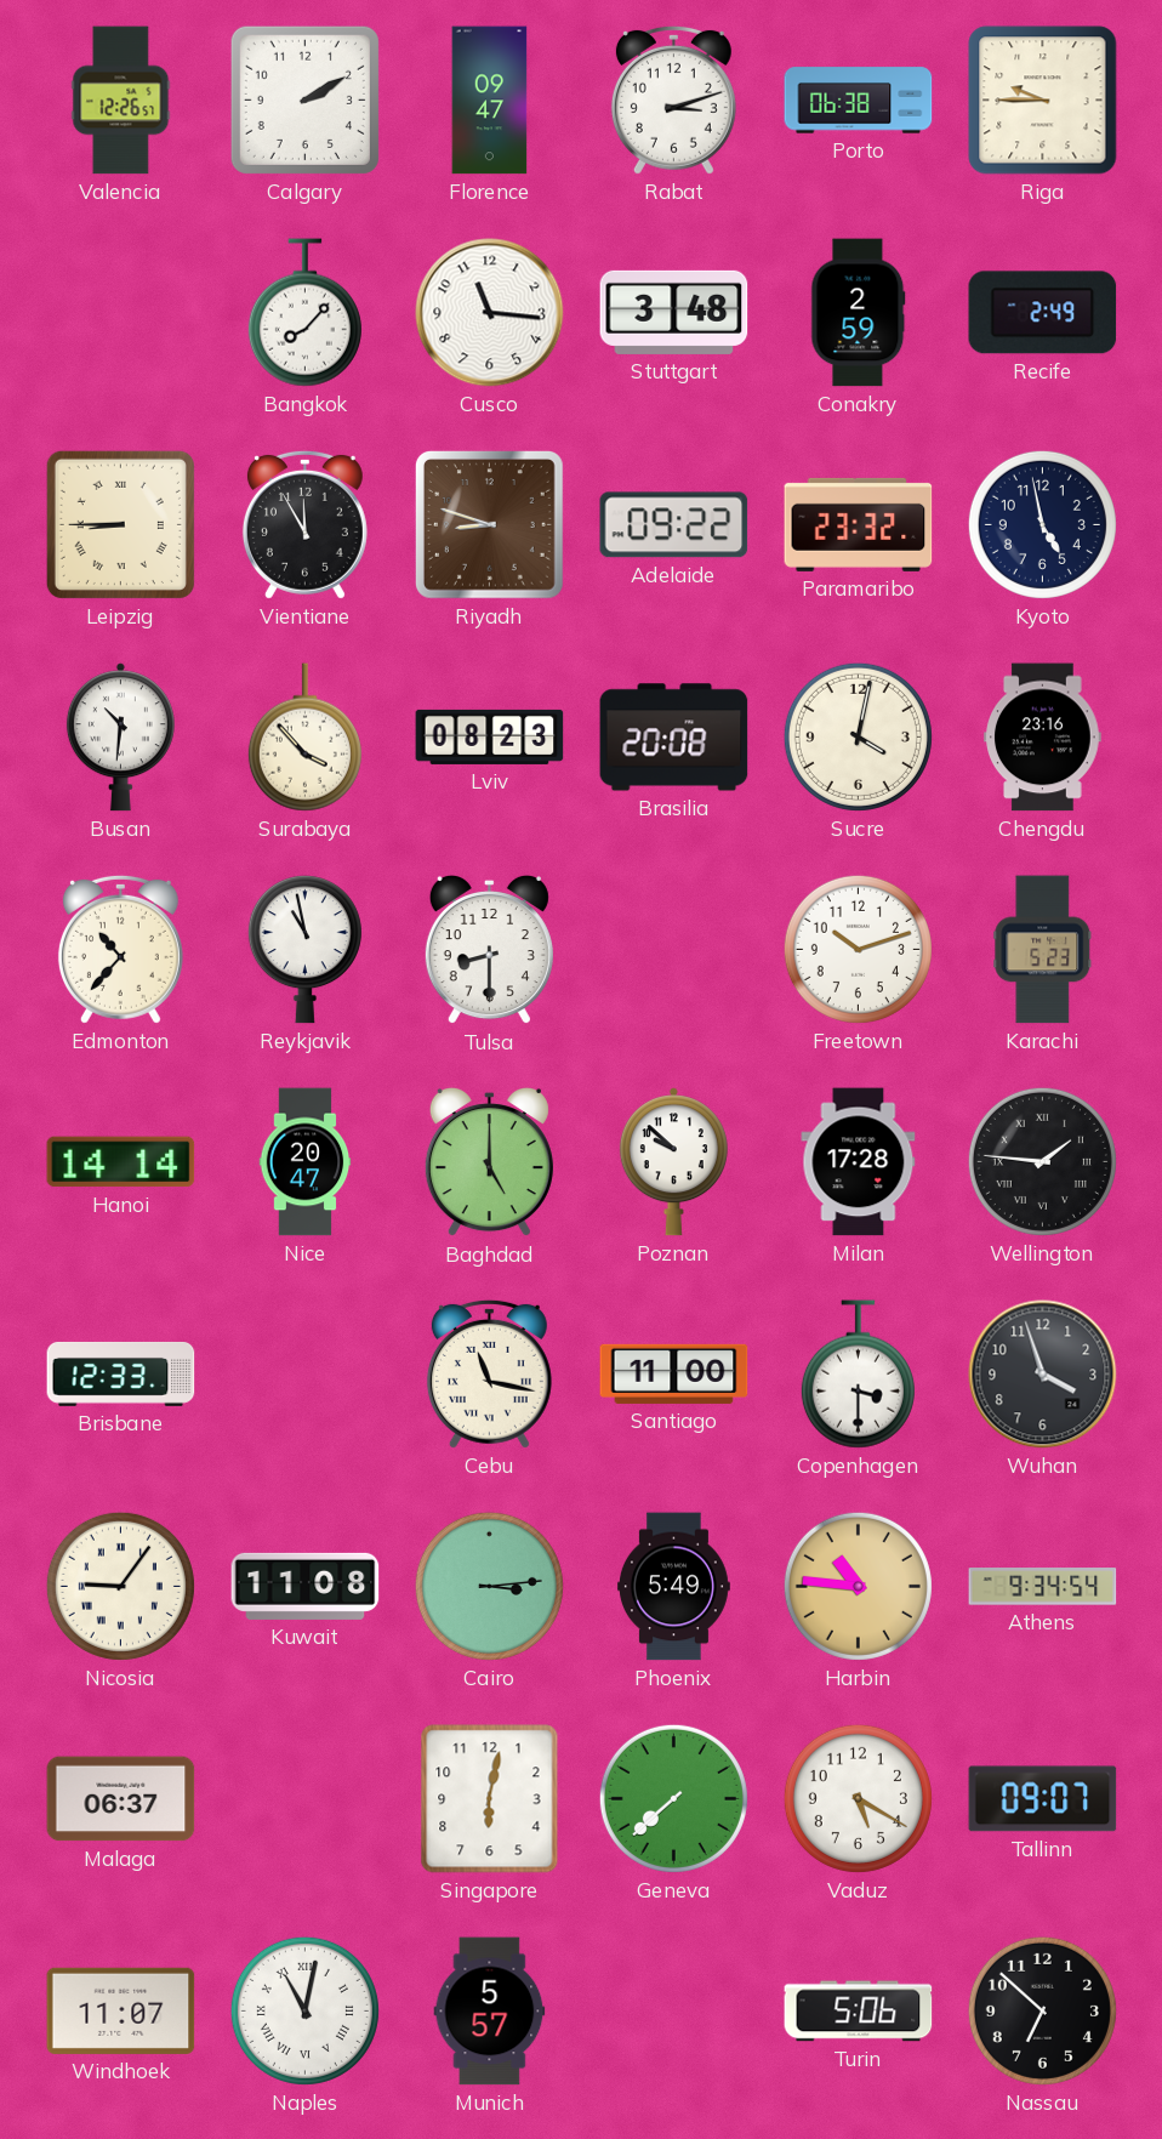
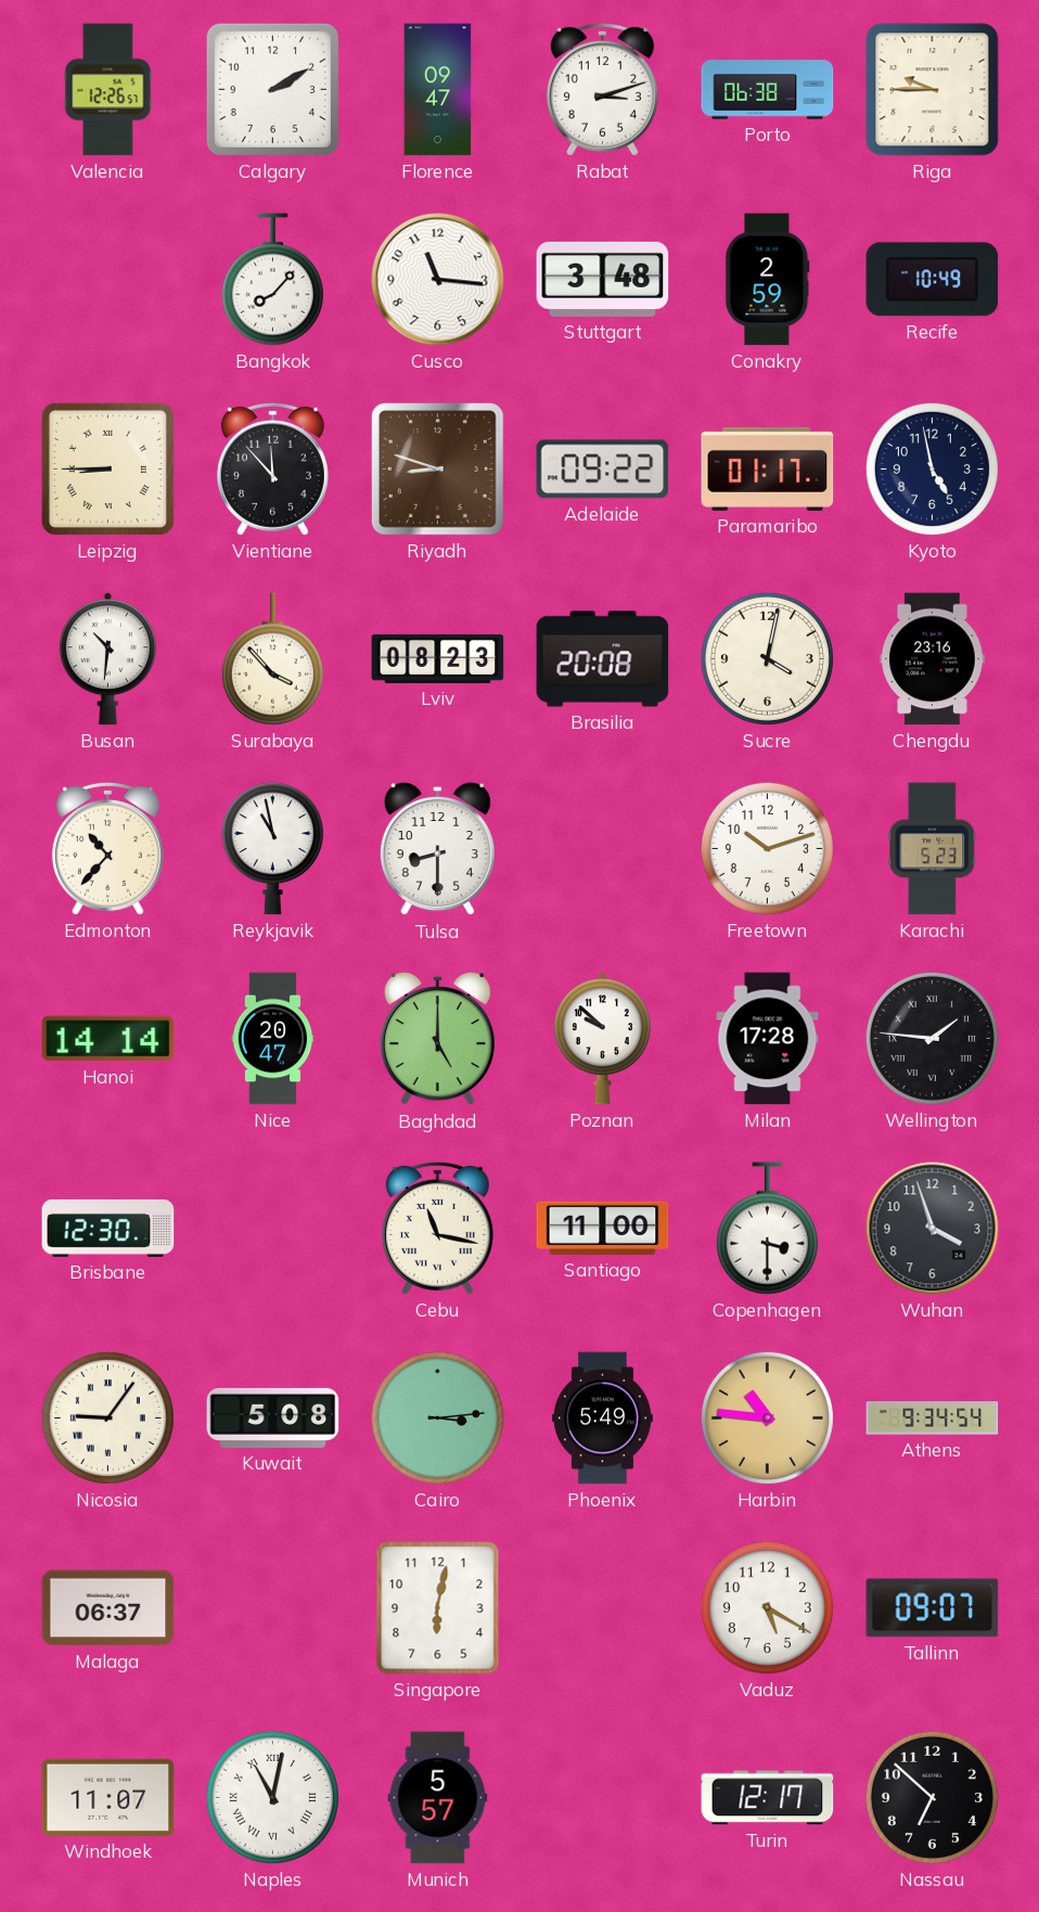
Recife: 2:49 -> 10:49 (933, 280)
Vientiane: 11:55 -> 11:53 (272, 469)
Paramaribo: 23:32 -> 01:17 (768, 469)
Brisbane: 12:33 -> 12:30 (108, 1228)
Kuwait: 11:08 -> 5:08 (273, 1417)
Geneva: 7:38 -> none (673, 1798)
Turin: 5:06 -> 12:17 (768, 1798)
